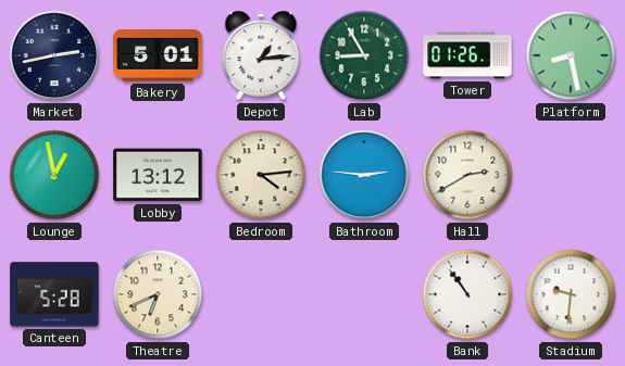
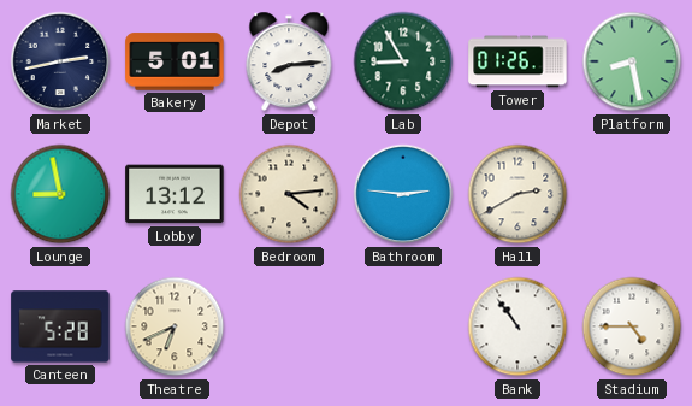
Depot: 1:14 -> 8:14 (289, 61)
Lounge: 12:58 -> 8:58 (60, 194)
Stadium: 9:31 -> 4:45 (632, 326)
